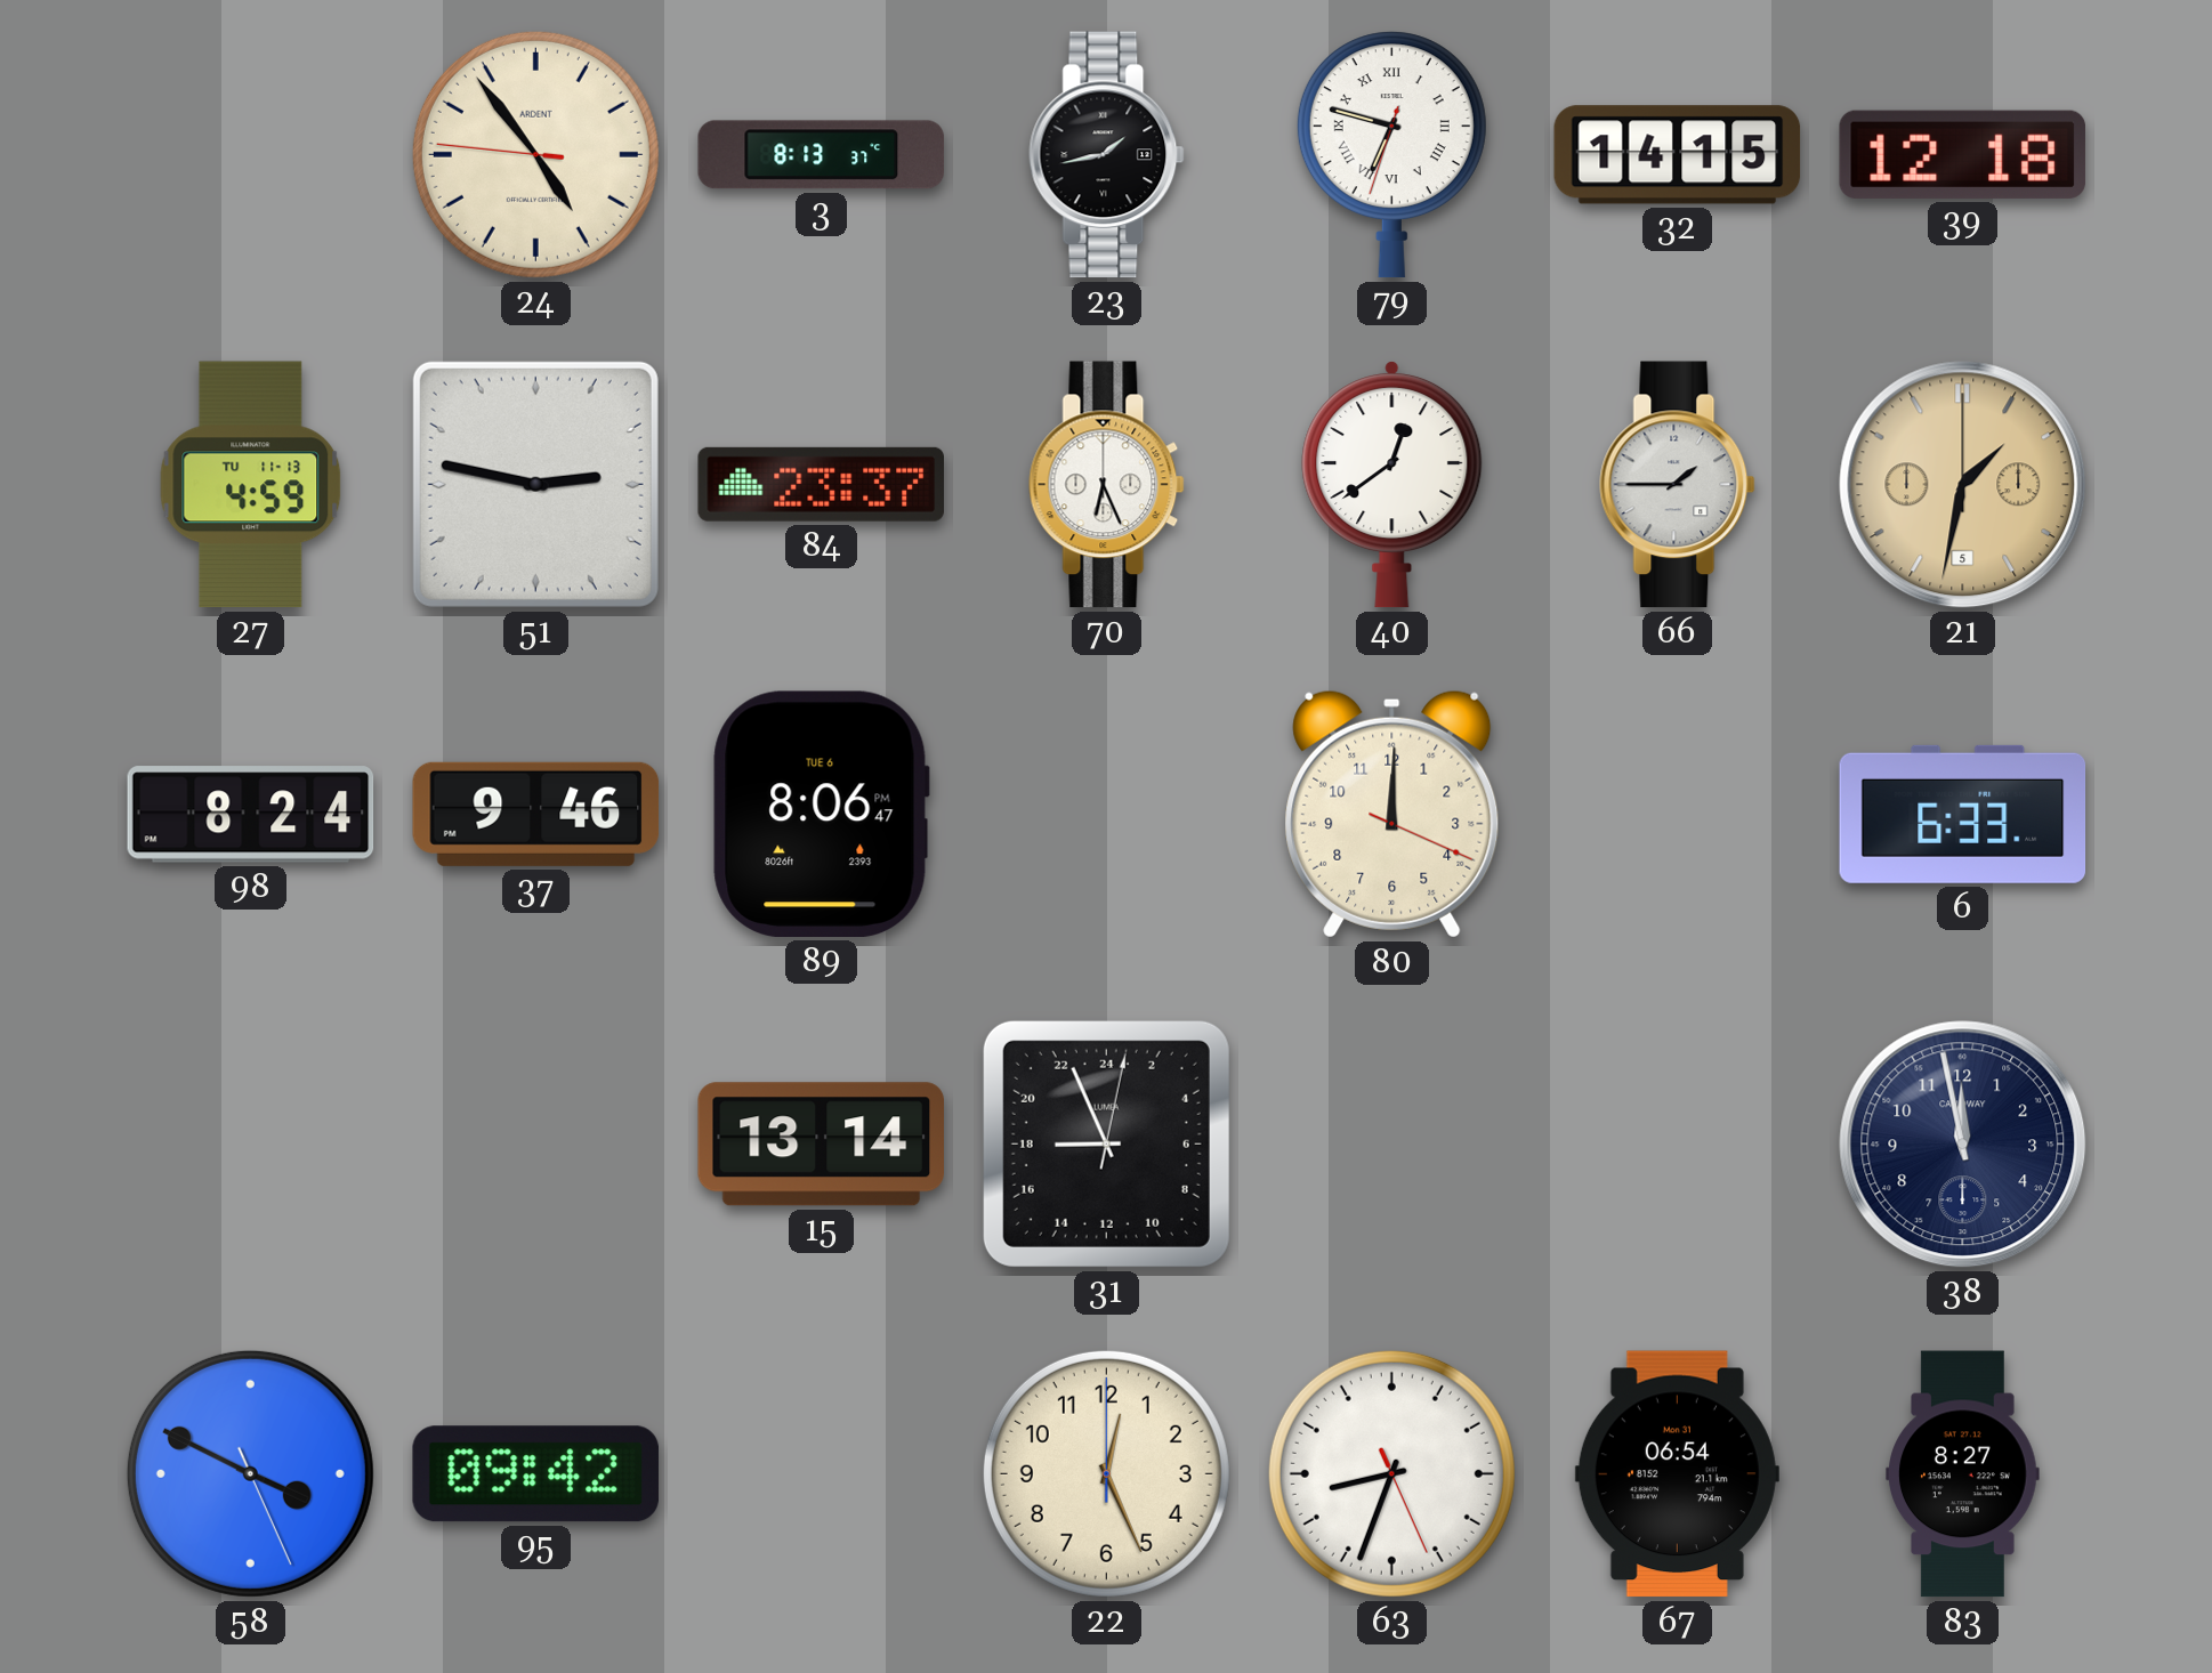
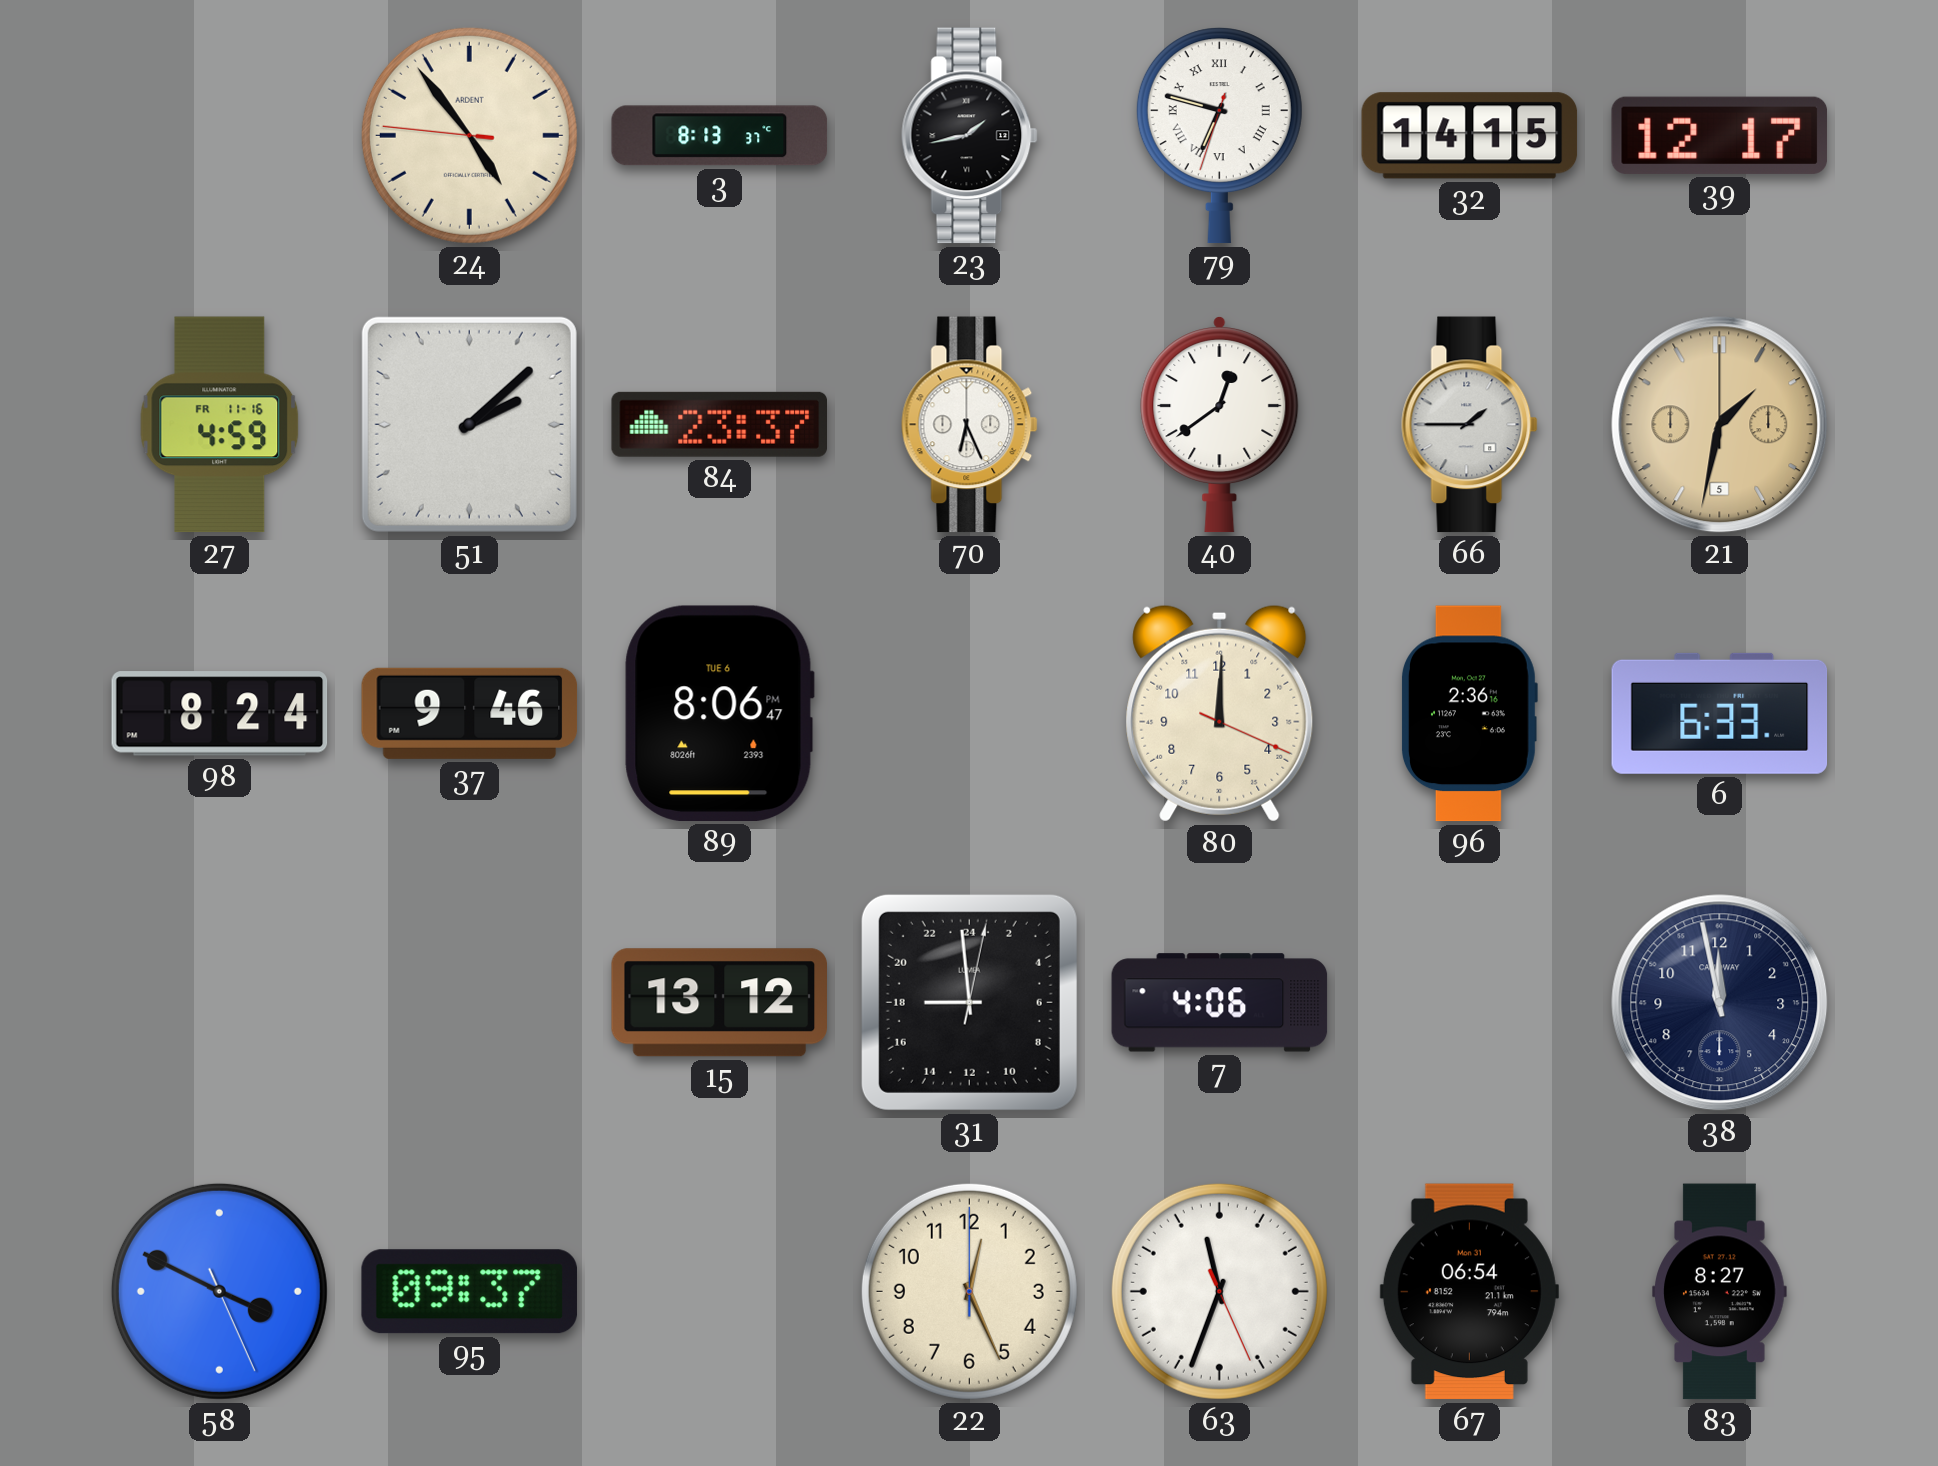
39: 12:18 -> 12:17 (1719, 135)
27 date: TU 11-13 -> FR 11-16 (220, 425)
51: 2:47 -> 2:08 (469, 424)
96: none -> 2:36 (1470, 714)
15: 13:14 -> 13:12 (719, 1003)
31: 17:56 -> 17:59 (969, 1002)
7: none -> 4:06 (1220, 1003)
95: 09:42 -> 09:37 (469, 1292)
63: 8:33 -> 11:33 (1219, 1291)
